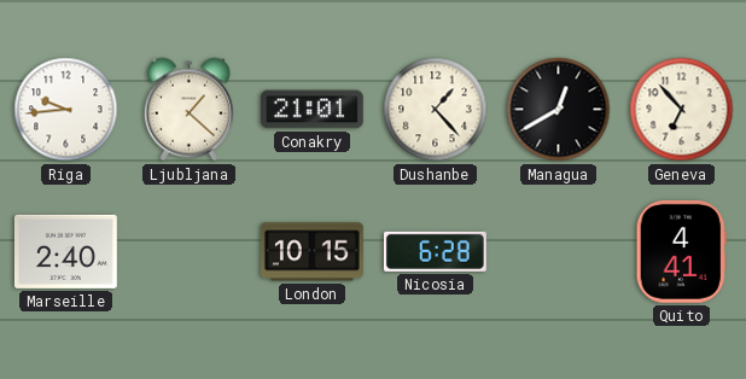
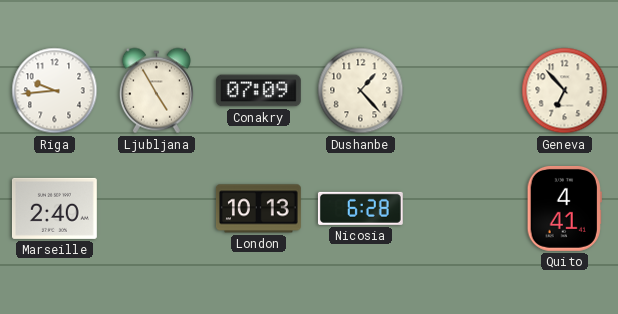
Ljubljana: 1:22 -> 4:55 (156, 91)
Conakry: 21:01 -> 07:09 (258, 91)
Managua: 12:40 -> none (559, 110)
London: 10:15 -> 10:13 (258, 209)
